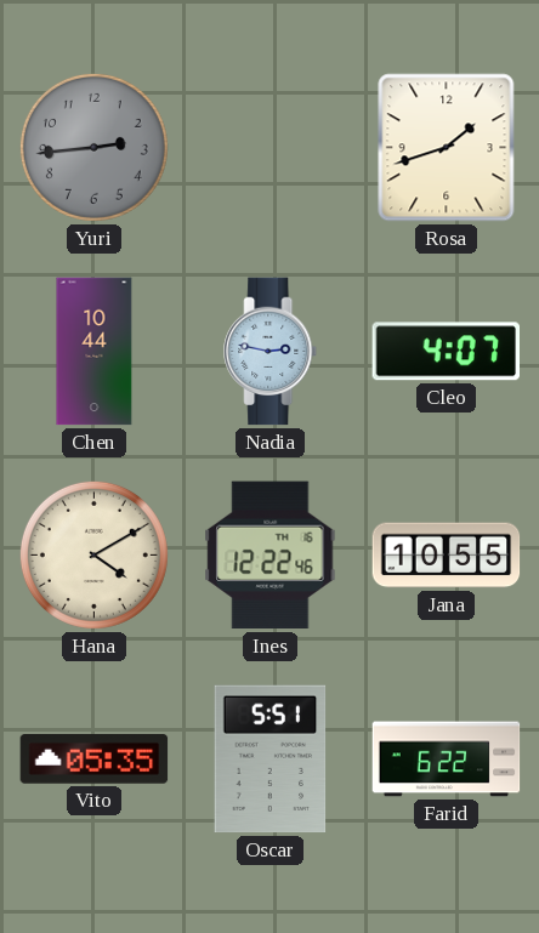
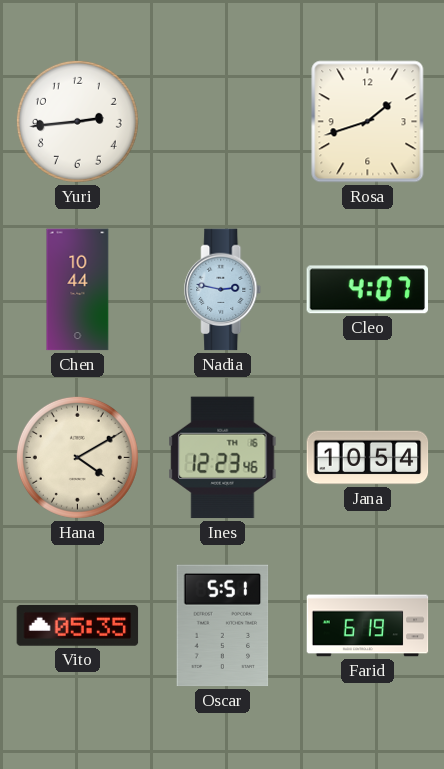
Yuri dial: grey -> white (77, 121)
Ines: 12:22 -> 12:23 (223, 458)
Jana: 10:55 -> 10:54 (368, 458)
Farid: 6:22 -> 6:19 (368, 626)
